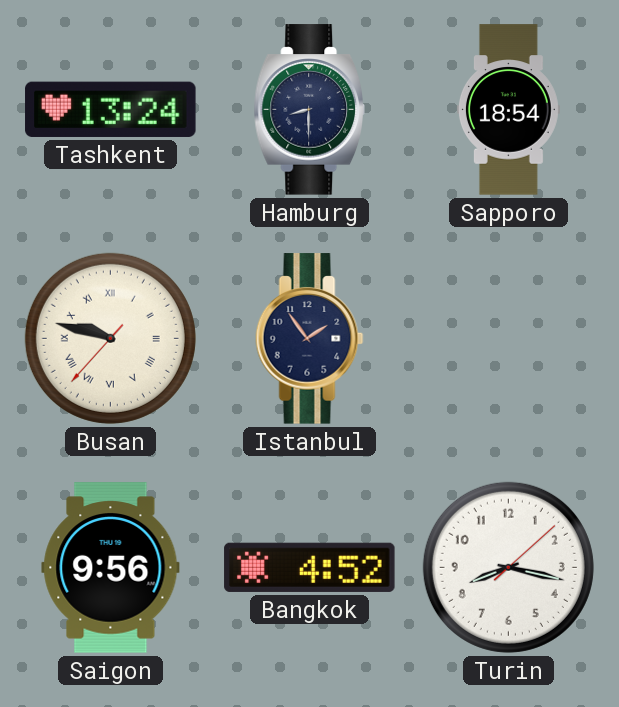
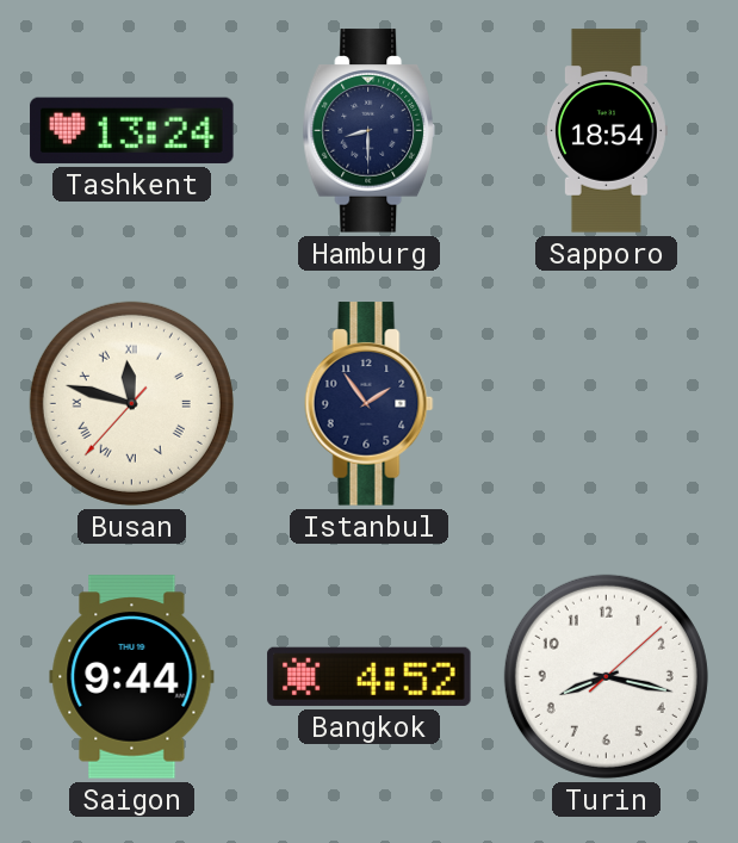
Busan: 9:47 -> 11:47 (131, 403)
Saigon: 9:56 -> 9:44 (132, 677)
